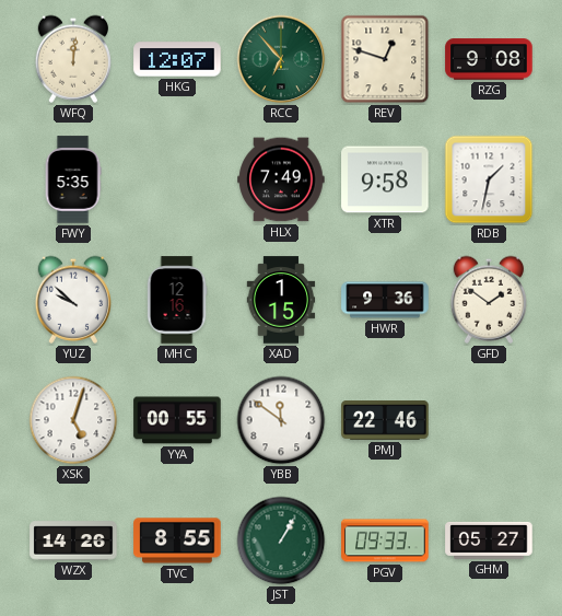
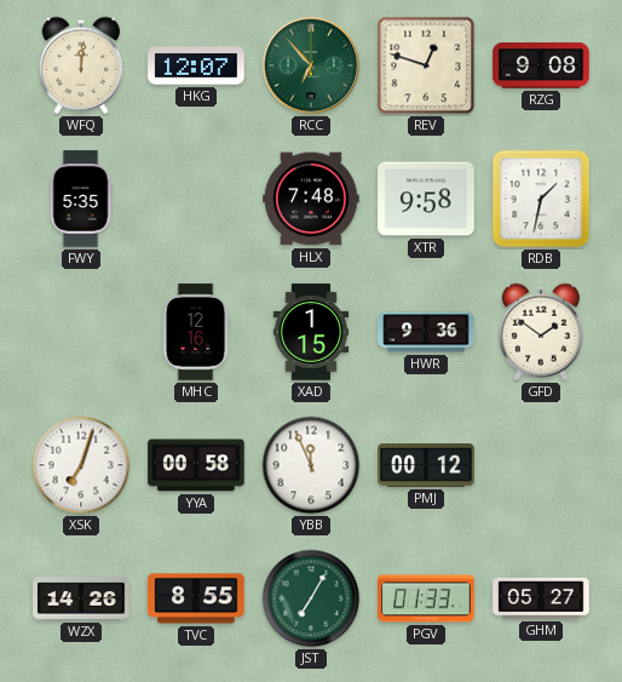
HLX: 7:49 -> 7:48 (311, 199)
YUZ: 9:52 -> none (72, 300)
XSK: 5:03 -> 7:03 (81, 465)
YYA: 00:55 -> 00:58 (196, 465)
YBB: 11:51 -> 11:56 (311, 465)
PMJ: 22:46 -> 00:12 (426, 466)
JST: 1:05 -> 7:05 (311, 598)
PGV: 09:33 -> 01:33 (426, 598)
